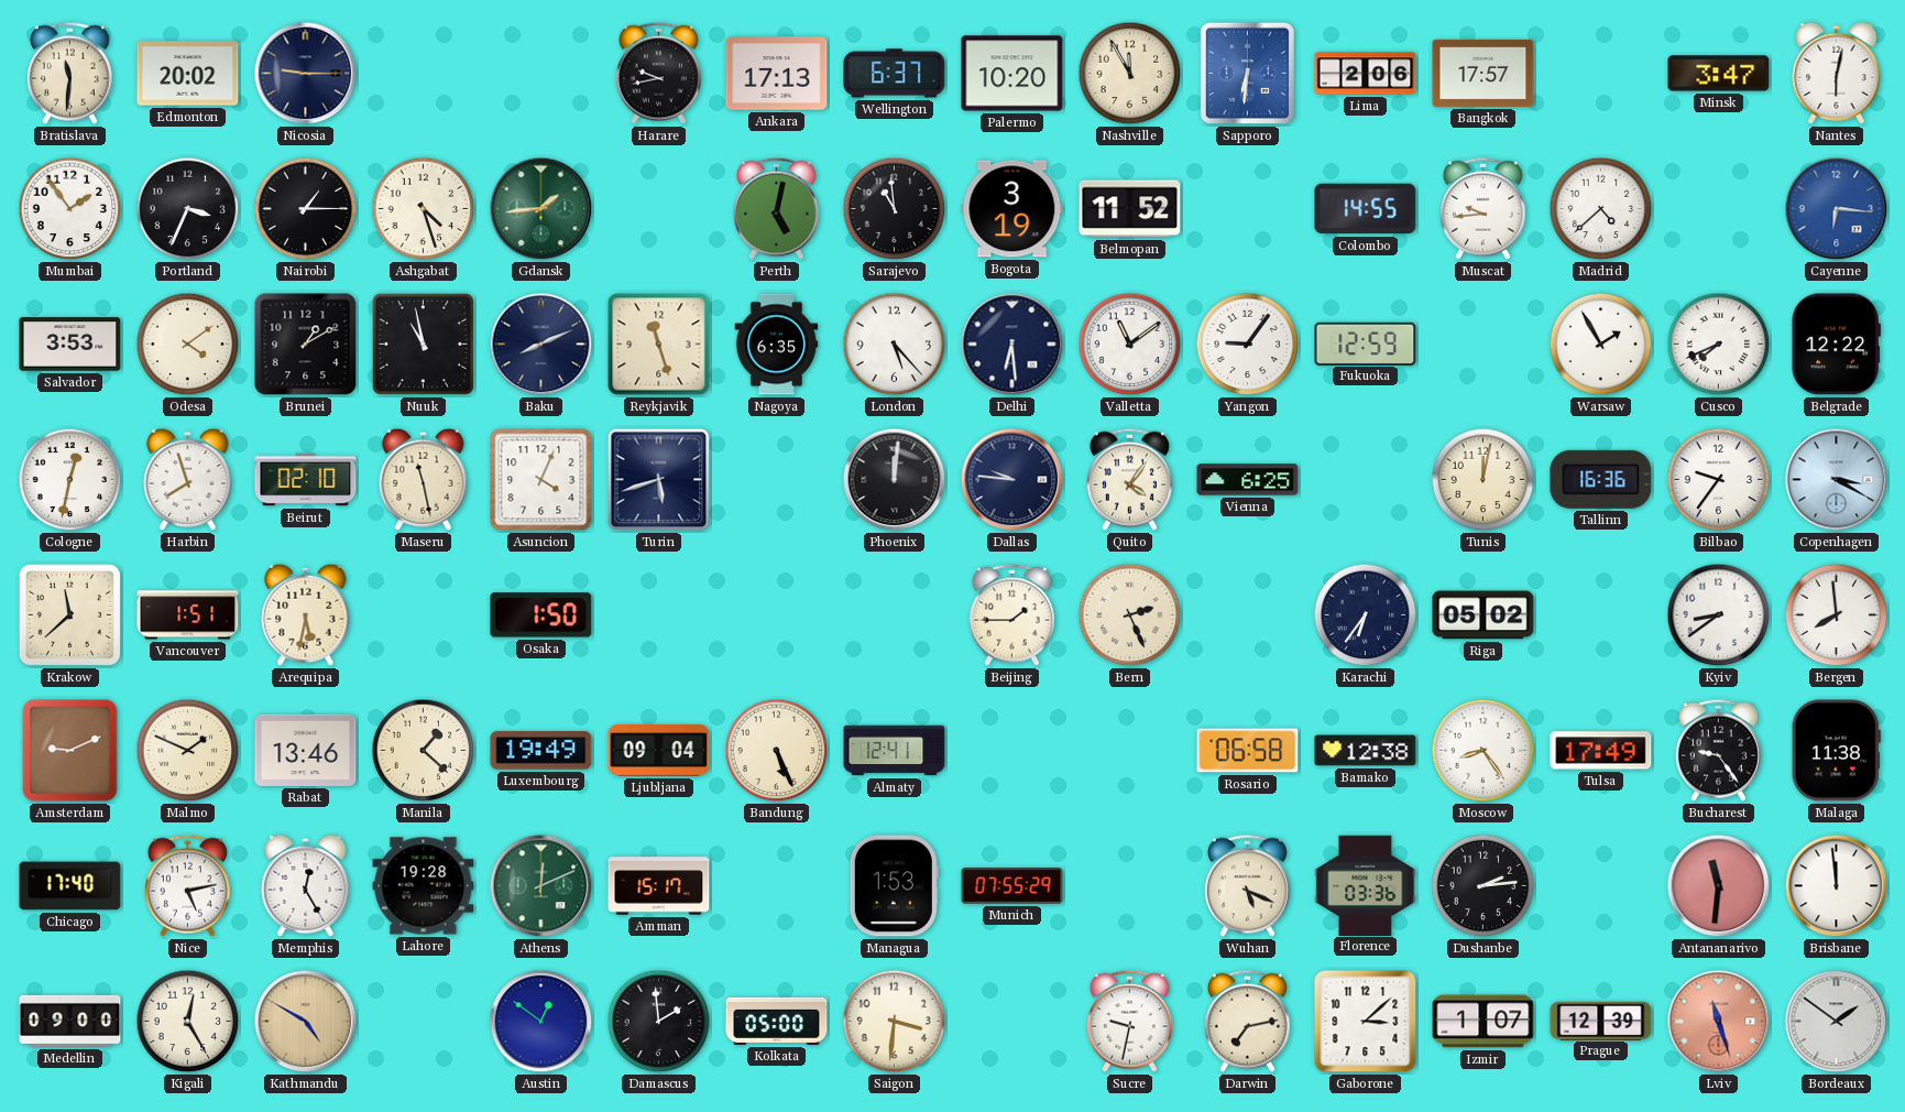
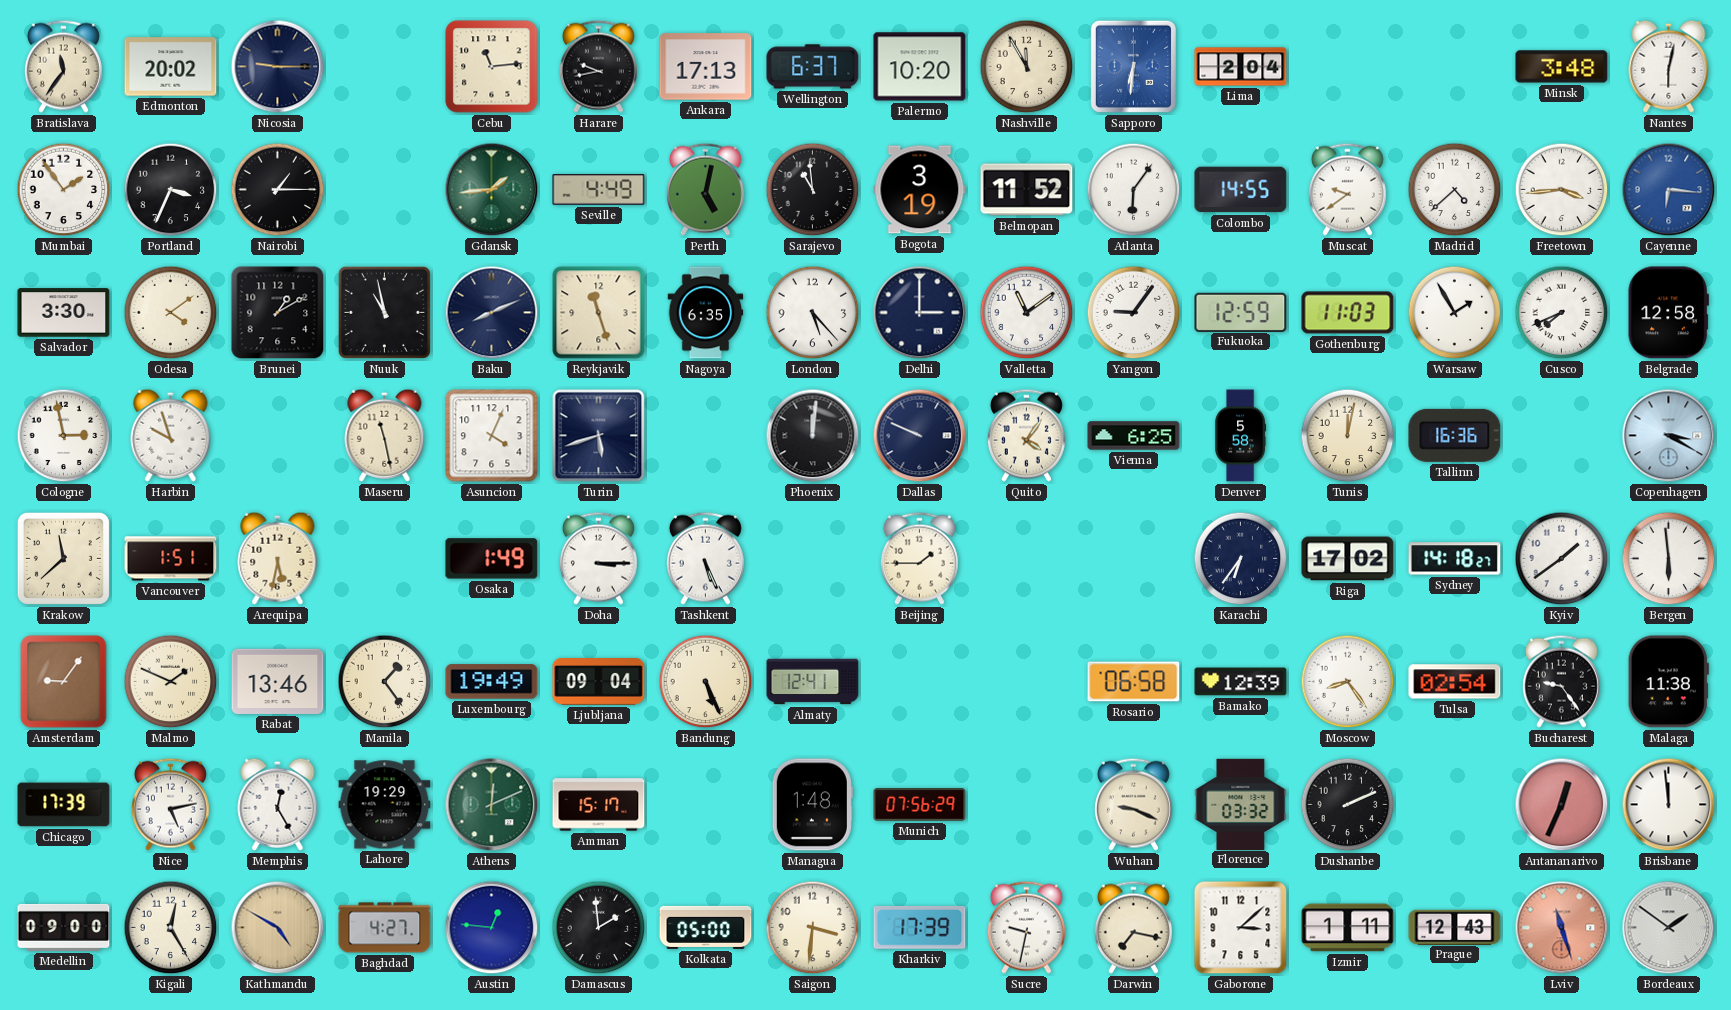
Bratislava: 11:31 -> 11:36 (63, 66)
Cebu: none -> 11:14 (492, 67)
Lima: 2:06 -> 2:04 (1241, 67)
Bangkok: 17:57 -> none (1484, 73)
Minsk: 3:47 -> 3:48 (1562, 67)
Ashgabat: 4:27 -> none (424, 209)
Seville: none -> 4:49 (599, 190)
Atlanta: none -> 6:06 (1134, 190)
Muscat: 9:44 -> 9:39 (1347, 189)
Freetown: none -> 3:44 (1562, 190)
Salvador: 3:53 -> 3:30 (64, 313)
Delhi: 6:29 -> 3:00 (920, 313)
Gothenburg: none -> 11:03 (1348, 313)
Belgrade: 12:22 -> 12:58 (1668, 313)
Cologne: 12:32 -> 2:58 (64, 436)
Harbin: 7:57 -> 9:57 (171, 435)
Beirut: 02:10 -> none (306, 480)
Dallas: 9:46 -> 9:49 (920, 436)
Denver: none -> 5:58 (1241, 436)
Bilbao: 9:36 -> none (1719, 480)
Osaka: 1:50 -> 1:49 (492, 559)
Doha: none -> 3:15 (598, 558)
Tashkent: none -> 5:26 (705, 558)
Bern: 2:26 -> none (1130, 615)
Riga: 05:02 -> 17:02 (1348, 559)
Sydney: none -> 14:18 (1455, 559)
Kyiv: 8:39 -> 1:39 (1562, 559)
Bergen: 7:59 -> 5:59 (1669, 559)
Amsterdam: 9:11 -> 9:06 (64, 682)
Manila: 1:22 -> 1:24 (385, 682)
Bamako: 12:38 -> 12:39 (1241, 682)
Tulsa: 17:49 -> 02:54 (1455, 682)
Chicago: 17:40 -> 17:39 (64, 805)
Lahore: 19:28 -> 19:29 (385, 805)
Managua: 1:53 -> 1:48 (812, 805)
Munich: 07:55 -> 07:56 (920, 805)
Wuhan: 5:19 -> 9:19 (1133, 804)
Florence: 03:36 -> 03:32 (1241, 804)
Dushanbe: 2:14 -> 2:11 (1348, 805)
Antananarivo: 11:31 -> 12:34 (1562, 805)
Baghdad: none -> 4:27 (385, 928)
Austin: 12:51 -> 12:46 (492, 928)
Kharkiv: none -> 17:39 (920, 928)
Darwin: 7:13 -> 7:17 (1133, 927)
Izmir: 1:07 -> 1:11 (1348, 928)
Prague: 12:39 -> 12:43 (1455, 927)
